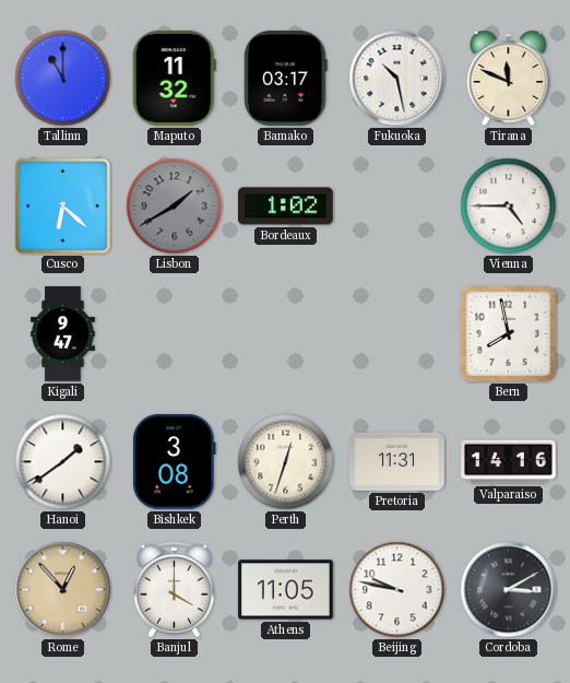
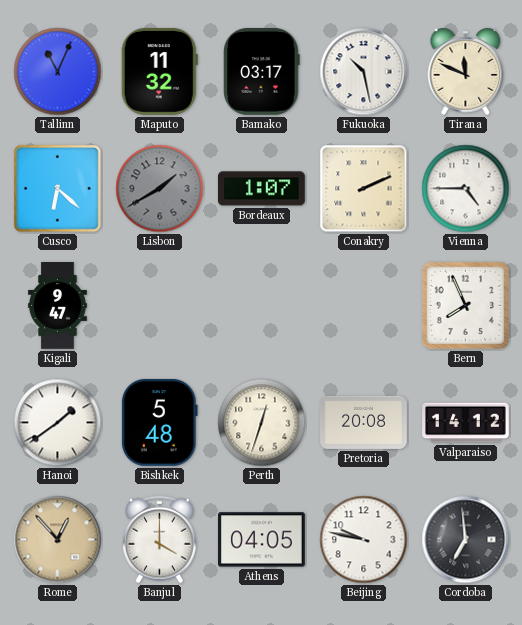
Tallinn: 11:00 -> 11:04 (58, 72)
Bordeaux: 1:02 -> 1:07 (261, 189)
Conakry: none -> 2:11 (364, 189)
Bern: 7:58 -> 7:56 (465, 305)
Bishkek: 3:08 -> 5:48 (160, 422)
Pretoria: 11:31 -> 20:08 (364, 422)
Valparaiso: 14:16 -> 14:12 (466, 423)
Athens: 11:05 -> 04:05 (262, 540)
Cordoba: 3:10 -> 6:59 (466, 540)
